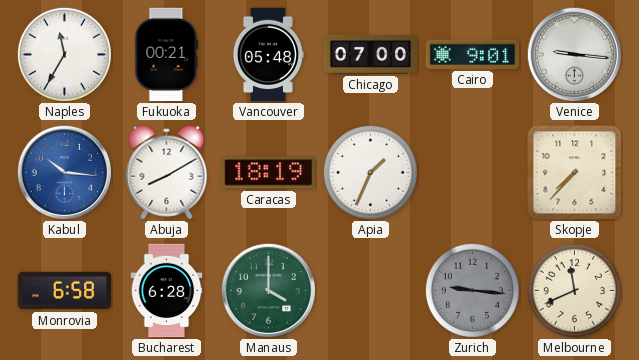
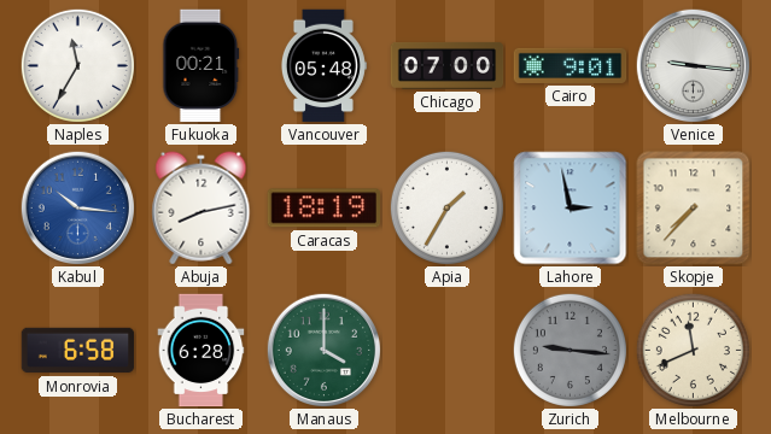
Abuja: 8:10 -> 8:13 (201, 209)
Apia: 1:34 -> 1:35 (446, 207)
Lahore: none -> 2:58 (571, 209)
